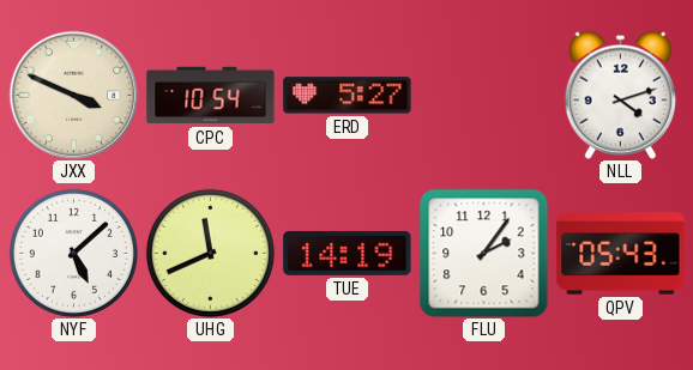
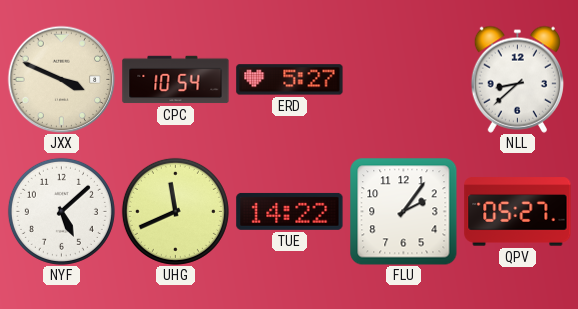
NLL: 4:12 -> 8:38 (517, 79)
TUE: 14:19 -> 14:22 (290, 211)
QPV: 05:43 -> 05:27 (518, 212)
